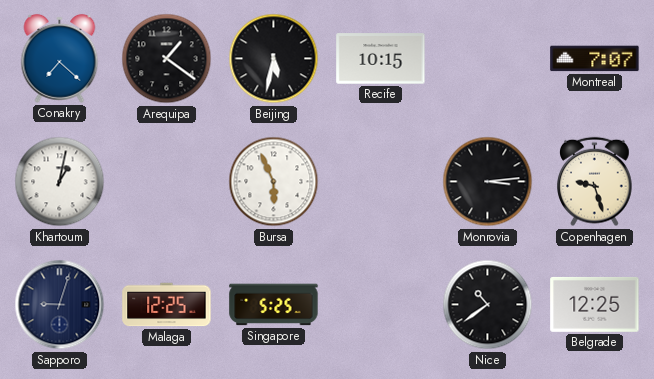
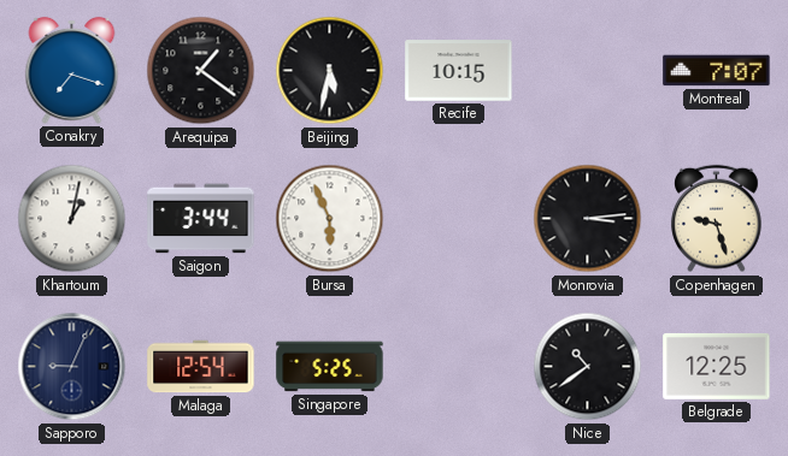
Conakry: 7:22 -> 7:18 (72, 70)
Saigon: none -> 3:44 (201, 219)
Sapporo: 9:03 -> 9:04 (72, 367)
Malaga: 12:25 -> 12:54 (201, 367)
